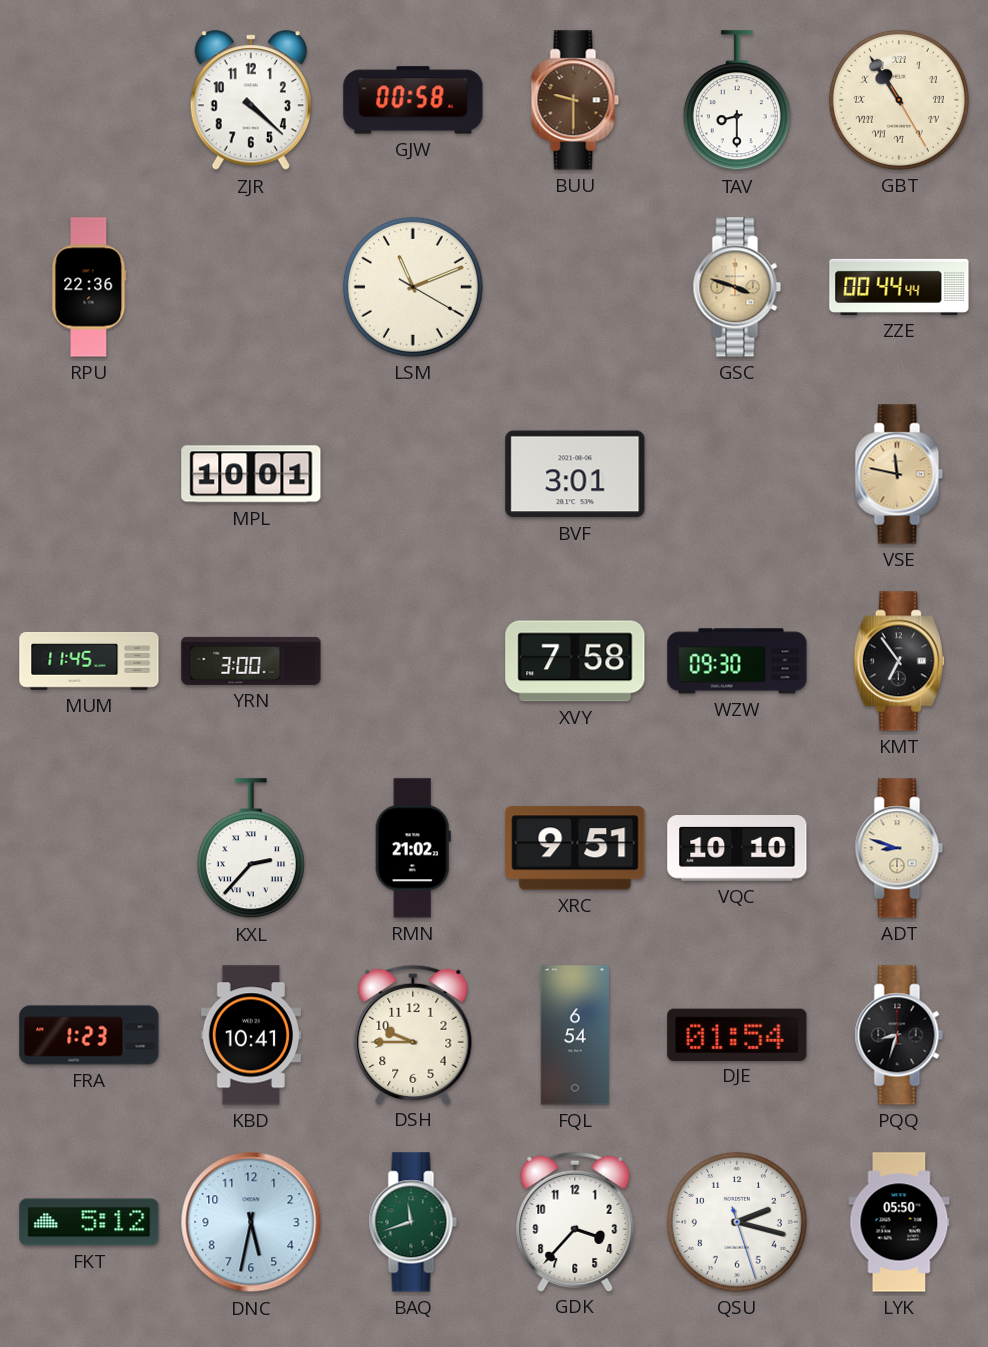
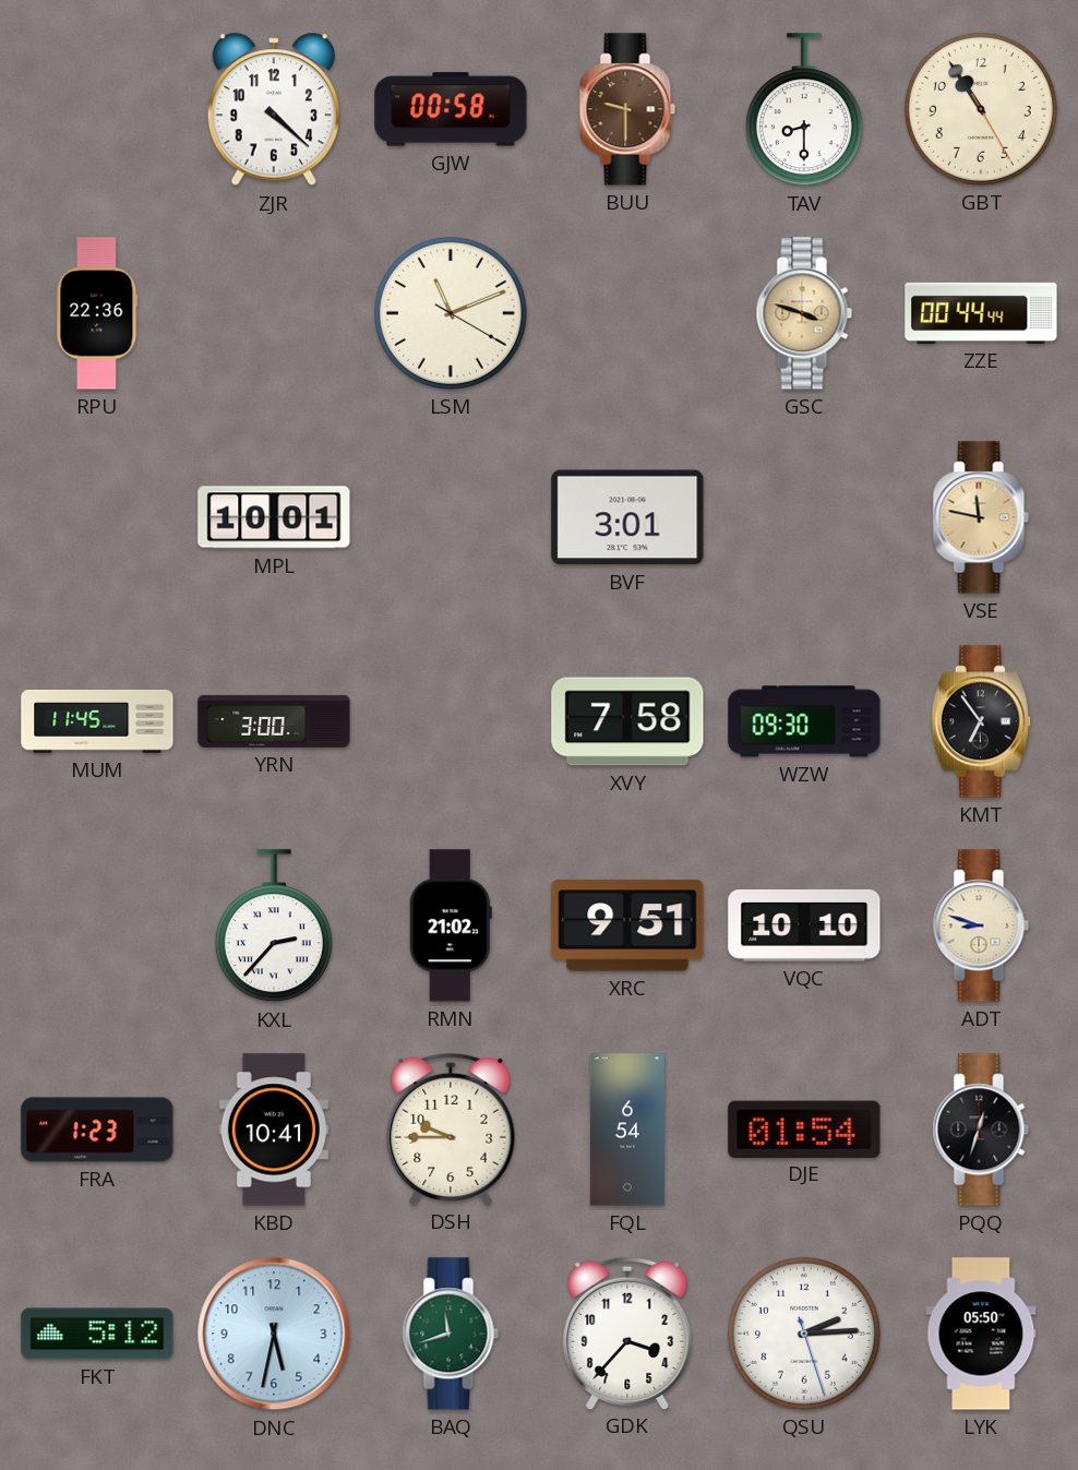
GBT numerals: Roman -> Arabic (981, 109)
PQQ: 8:33 -> 12:33 (981, 1130)
QSU: 2:17 -> 2:14 (804, 1334)
